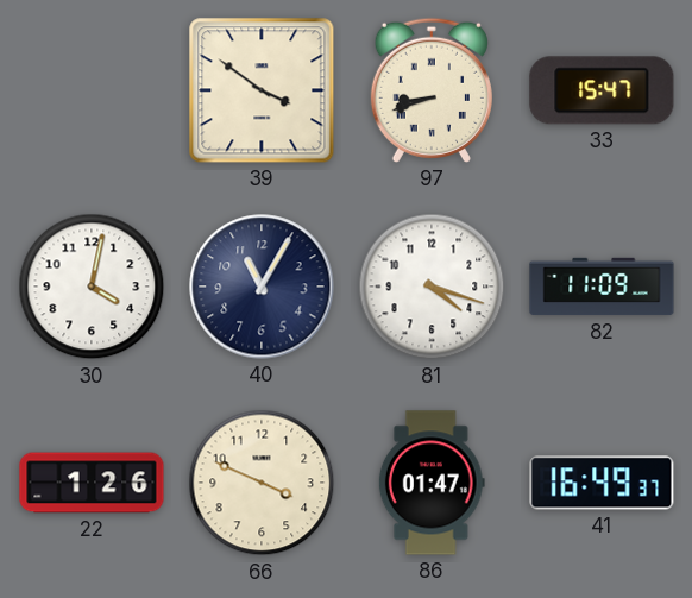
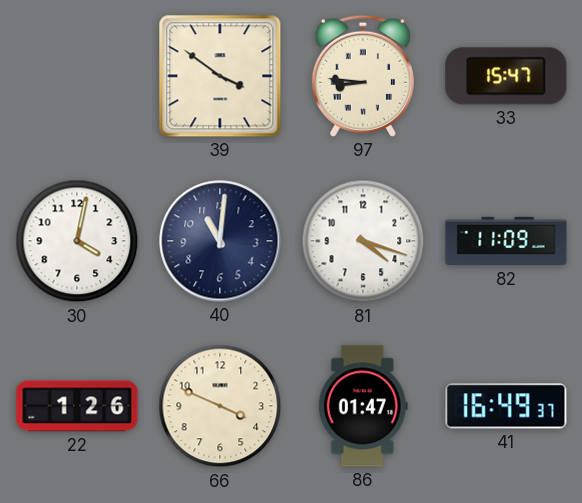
97: 8:42 -> 8:46 (363, 76)
40: 11:05 -> 11:01 (220, 241)
